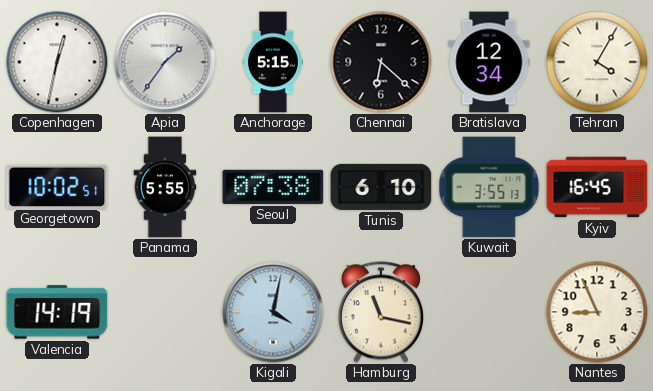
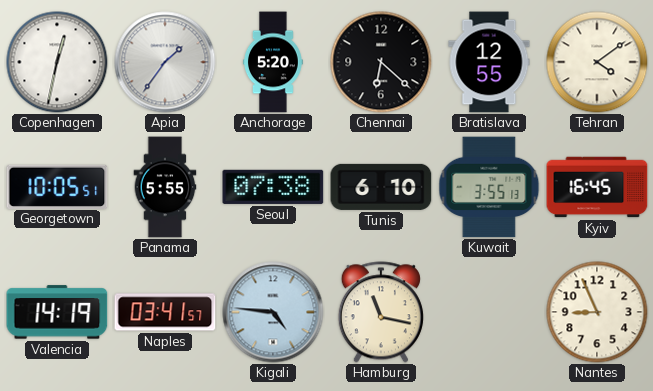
Anchorage: 5:15 -> 5:20 (274, 62)
Bratislava: 12:34 -> 12:55 (489, 62)
Tehran: 4:05 -> 4:09 (597, 62)
Georgetown: 10:02 -> 10:05 (57, 186)
Naples: none -> 03:41 (165, 312)
Kigali: 4:02 -> 4:46 (273, 312)
